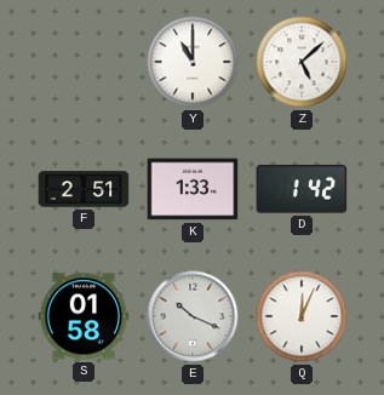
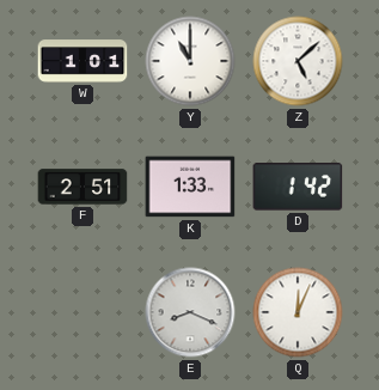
W: none -> 1:01 (82, 61)
S: 01:58 -> none (84, 316)
E: 10:19 -> 8:19 (190, 312)
